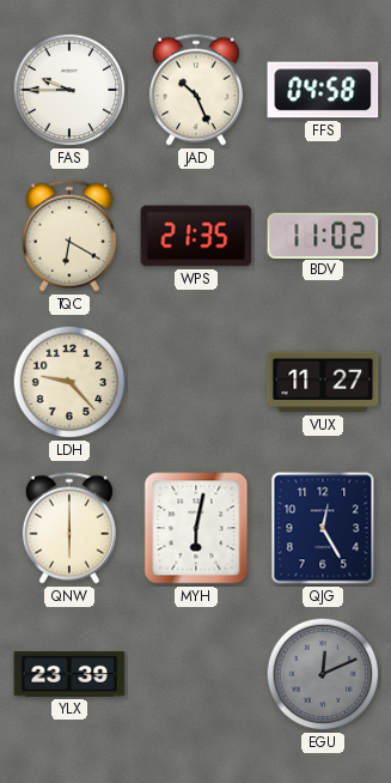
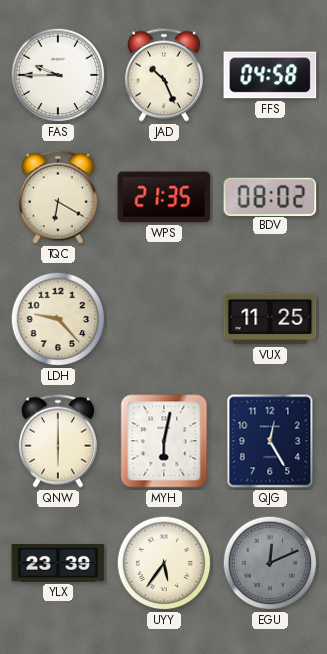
BDV: 11:02 -> 08:02 (270, 196)
VUX: 11:27 -> 11:25 (270, 319)
UYY: none -> 5:36 (164, 563)
